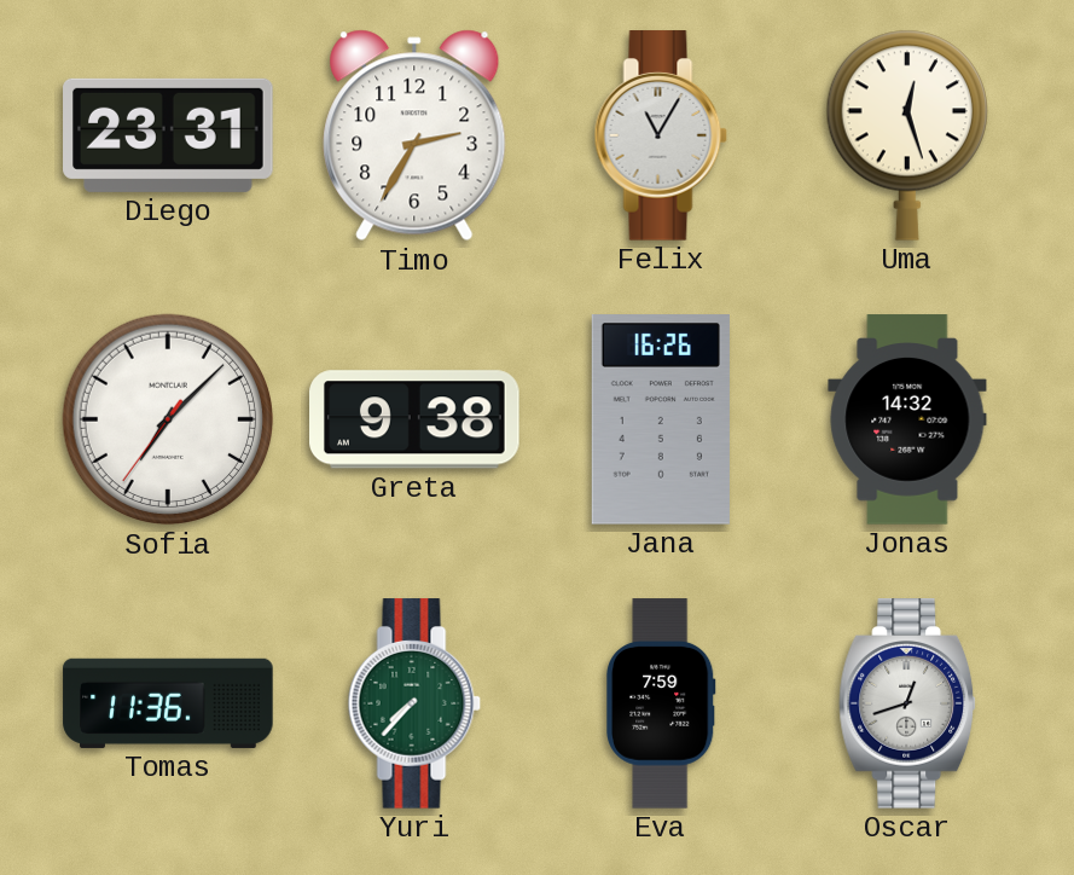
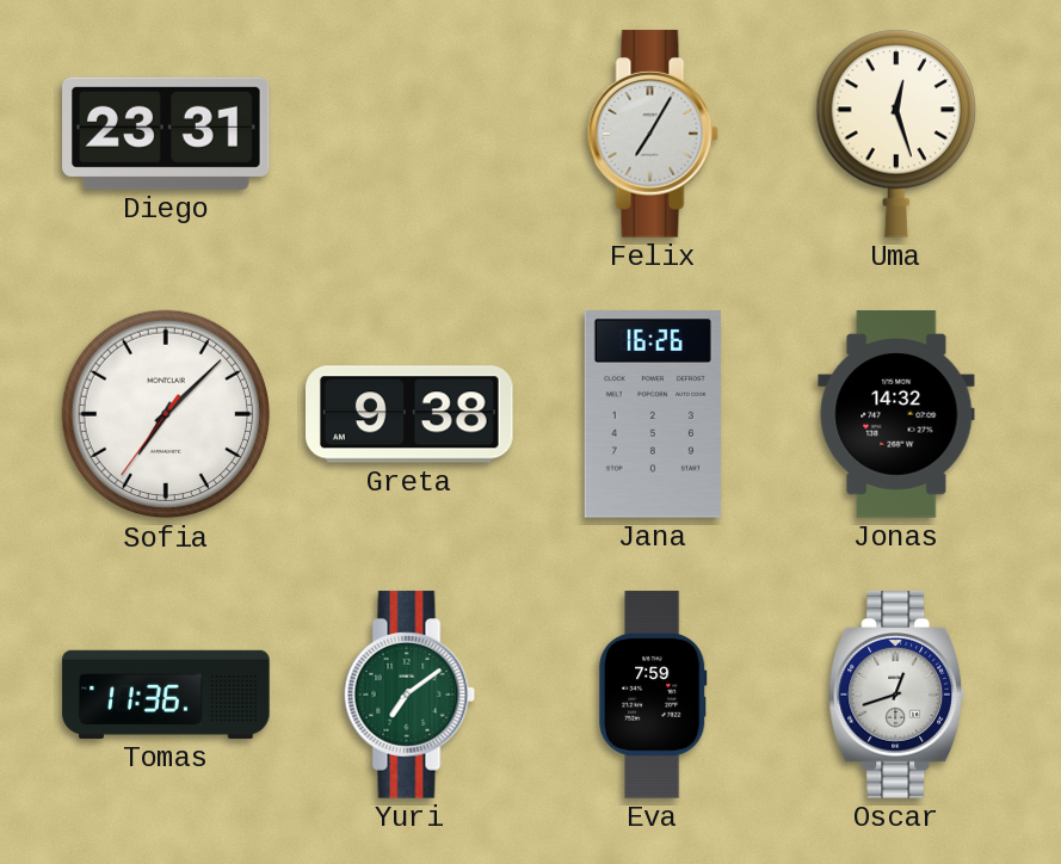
Timo: 2:35 -> none (414, 135)
Felix: 11:05 -> 7:05 (653, 134)
Yuri: 7:37 -> 7:09 (409, 695)
